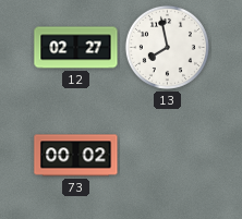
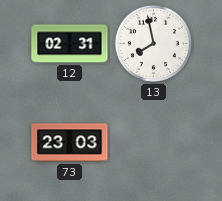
12: 02:27 -> 02:31 (70, 44)
73: 00:02 -> 23:03 (70, 143)
